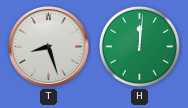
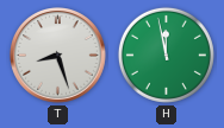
H: 12:01 -> 11:58 (166, 55)
